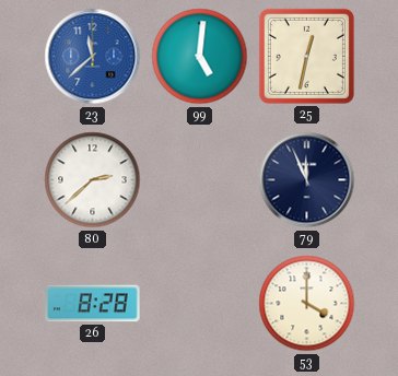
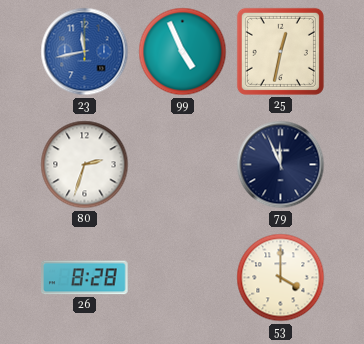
23: 11:38 -> 11:43 (85, 52)
99: 5:01 -> 4:56 (183, 52)
80: 2:38 -> 2:33 (85, 165)
